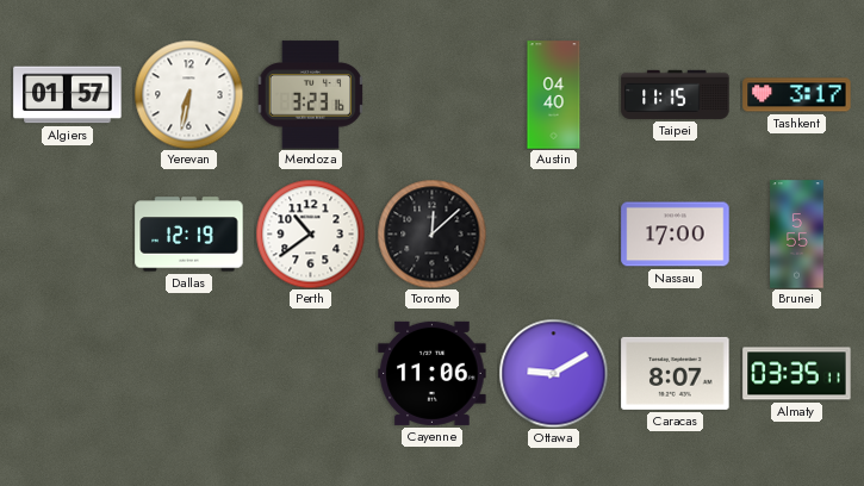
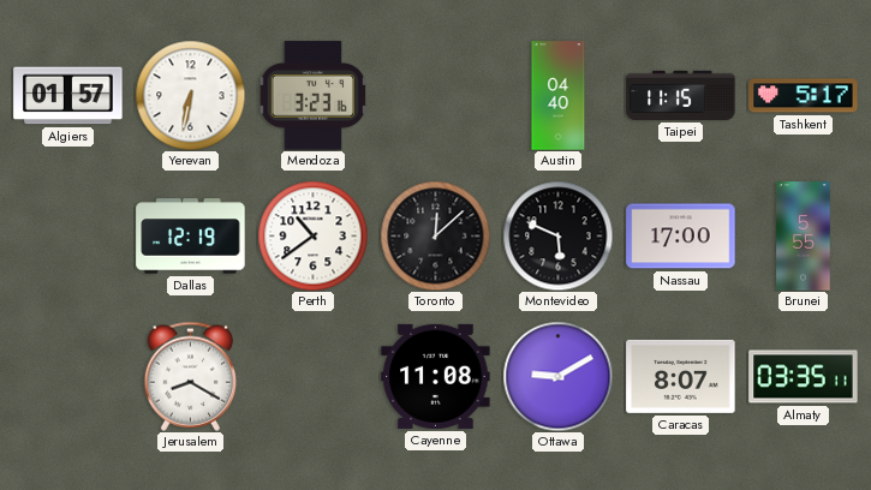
Tashkent: 3:17 -> 5:17 (804, 96)
Montevideo: none -> 5:49 (557, 235)
Jerusalem: none -> 8:20 (190, 376)
Cayenne: 11:06 -> 11:08 (436, 376)
